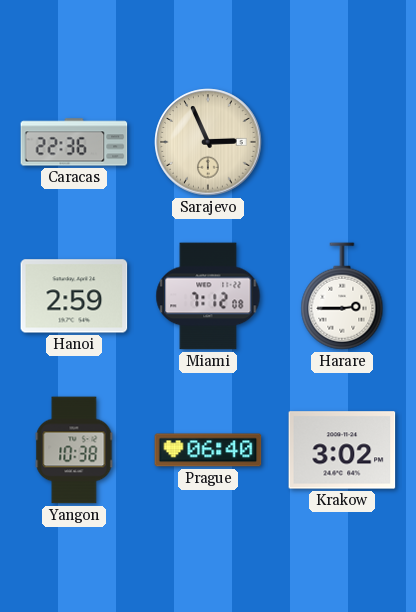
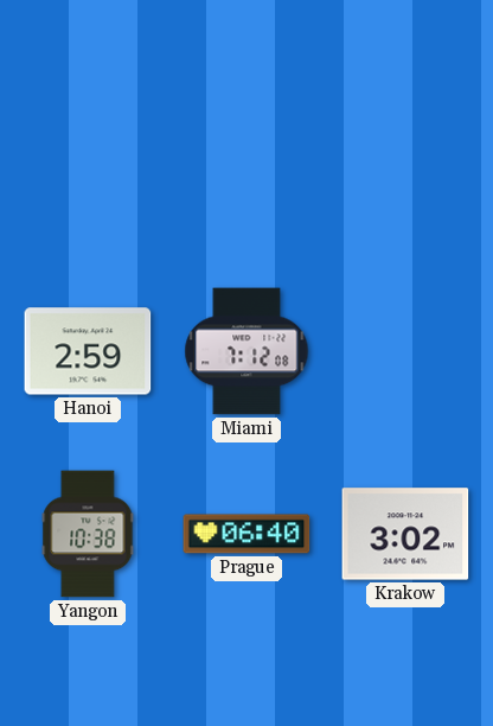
Caracas: 22:36 -> none (74, 142)
Sarajevo: 2:56 -> none (208, 142)
Harare: 2:45 -> none (342, 296)
